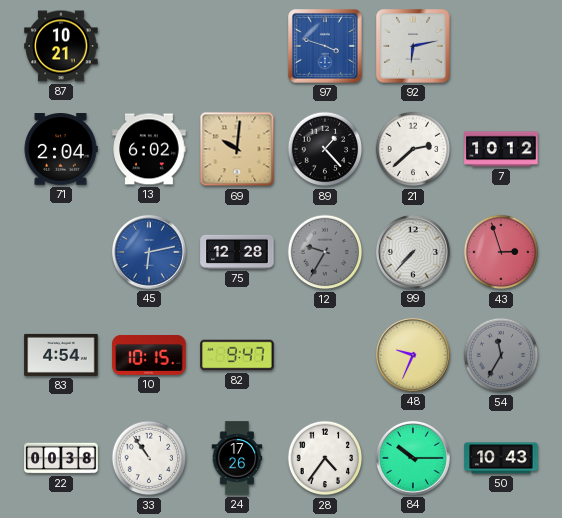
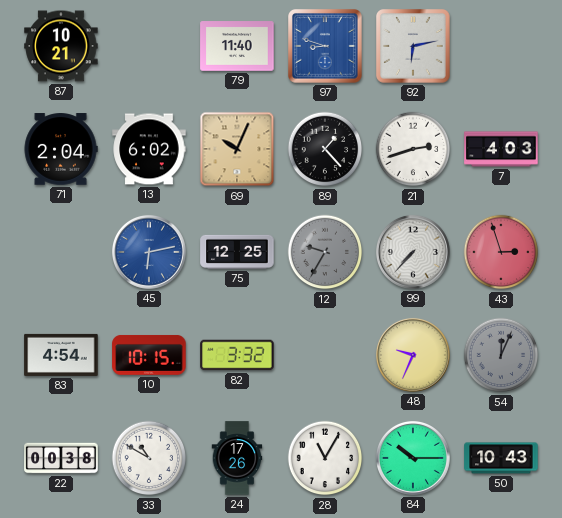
79: none -> 11:40 (237, 46)
97: 3:48 -> 8:48 (326, 47)
69: 10:01 -> 10:04 (237, 149)
21: 2:38 -> 2:42 (413, 149)
7: 10:12 -> 4:03 (501, 149)
75: 12:28 -> 12:25 (237, 252)
82: 9:47 -> 3:32 (237, 355)
54: 11:35 -> 12:04 (501, 355)
33: 10:54 -> 10:50 (149, 458)
28: 4:36 -> 11:05 (325, 458)
